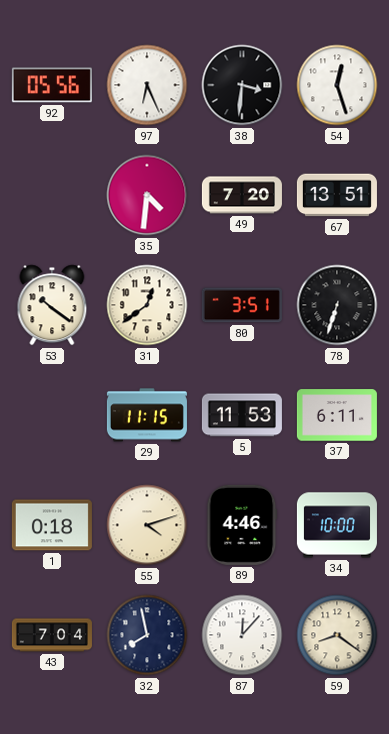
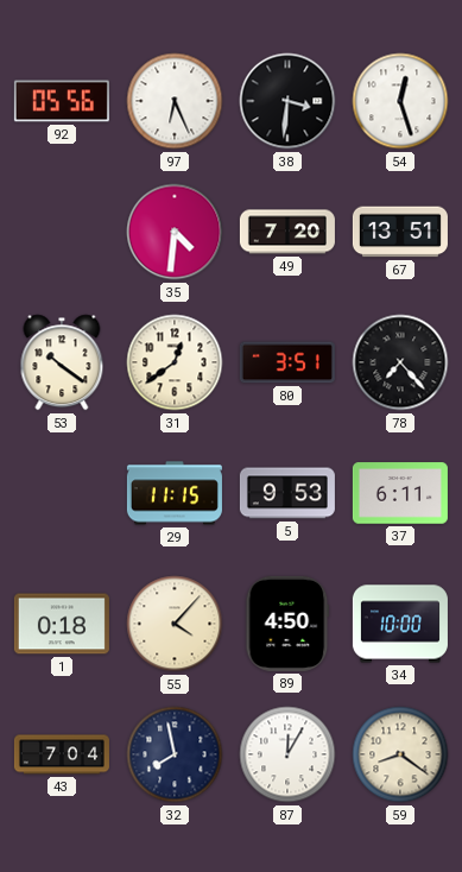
78: 6:33 -> 7:23 (400, 362)
5: 11:53 -> 9:53 (287, 493)
55: 4:12 -> 4:07 (175, 624)
89: 4:46 -> 4:50 (287, 624)
87: 12:07 -> 12:05 (287, 754)
